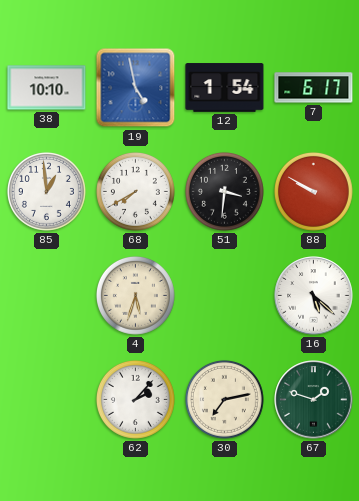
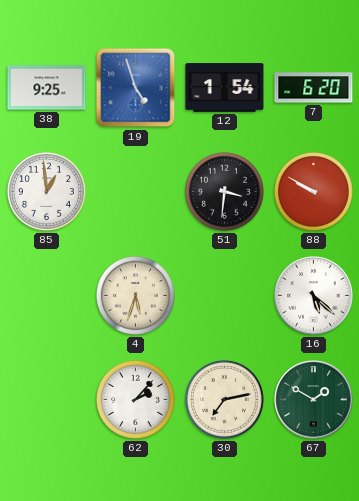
38: 10:10 -> 9:25 (47, 88)
19: 4:58 -> 4:57 (136, 88)
7: 6:17 -> 6:20 (314, 88)
68: 7:40 -> none (135, 191)
67: 1:48 -> 1:50 (314, 400)
